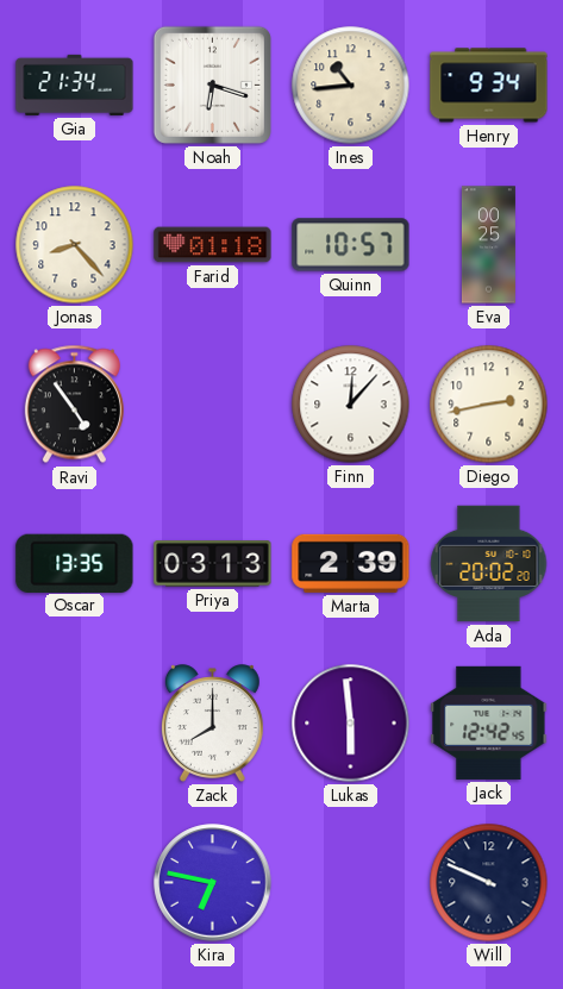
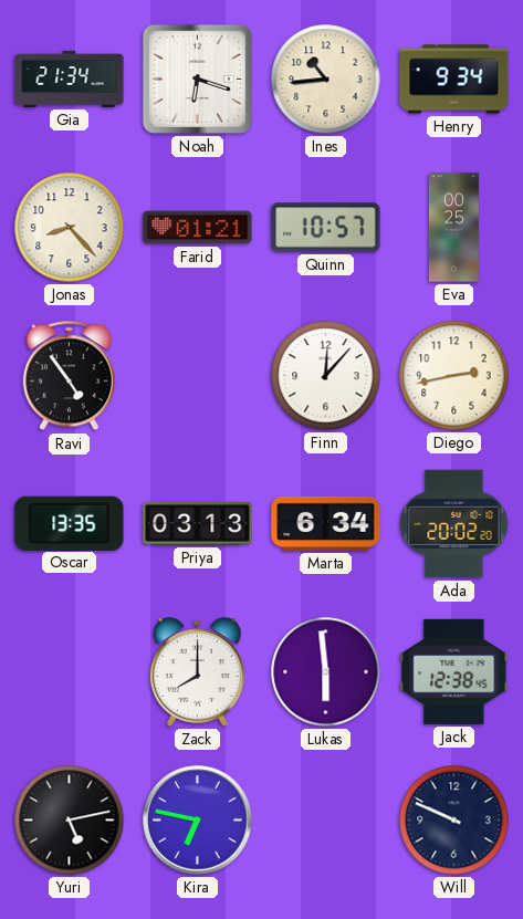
Farid: 01:18 -> 01:21 (198, 228)
Marta: 2:39 -> 6:34 (326, 523)
Jack: 12:42 -> 12:38 (454, 671)
Yuri: none -> 5:13 (70, 821)
